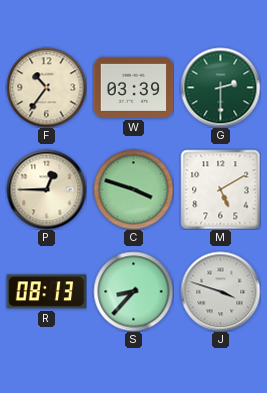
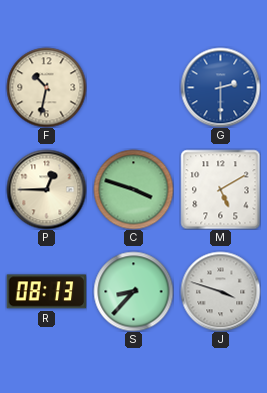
F: 10:36 -> 10:32 (46, 87)
W: 03:39 -> none (133, 87)
G dial: green -> blue (220, 87)
